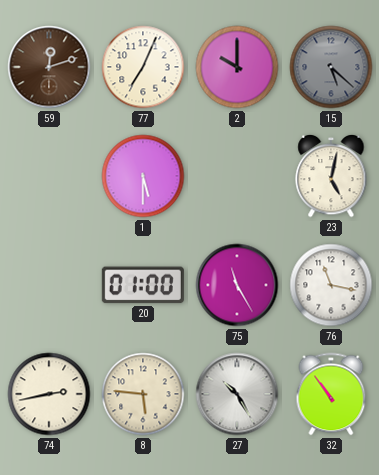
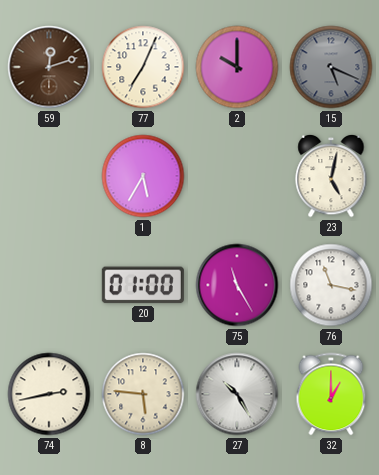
15: 5:22 -> 5:19 (331, 67)
1: 5:30 -> 5:35 (143, 176)
32: 10:54 -> 1:00 (331, 394)
